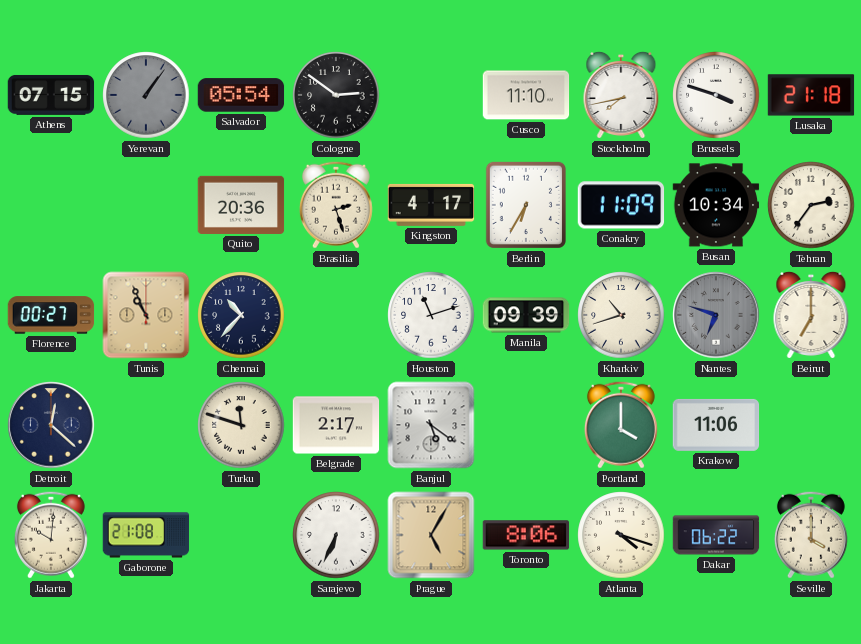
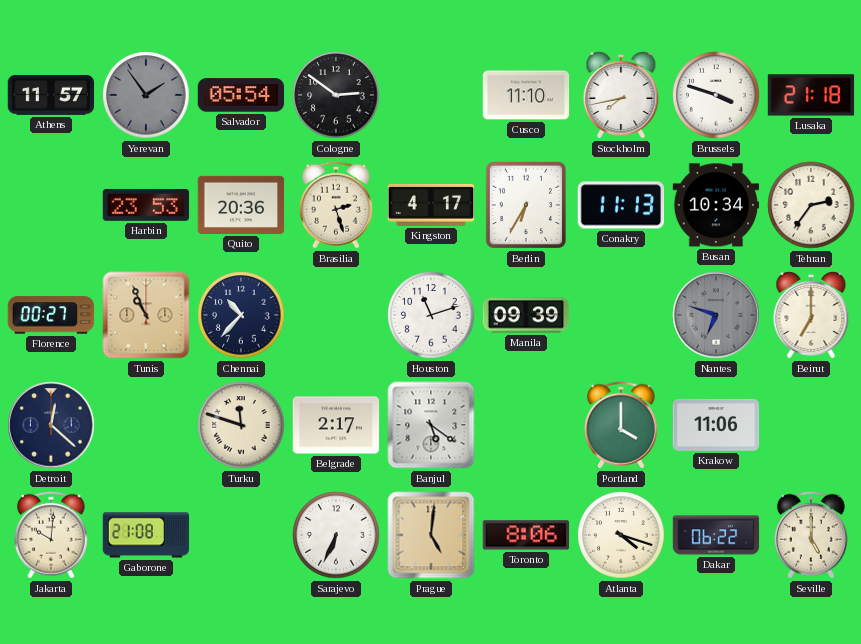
Athens: 07:15 -> 11:57 (51, 95)
Yerevan: 1:06 -> 1:54 (146, 95)
Harbin: none -> 23:53 (146, 205)
Conakry: 11:09 -> 11:13 (621, 205)
Kharkiv: 10:42 -> none (621, 315)
Prague: 5:05 -> 5:01 (431, 535)
Seville: 4:00 -> 5:00 (811, 535)
